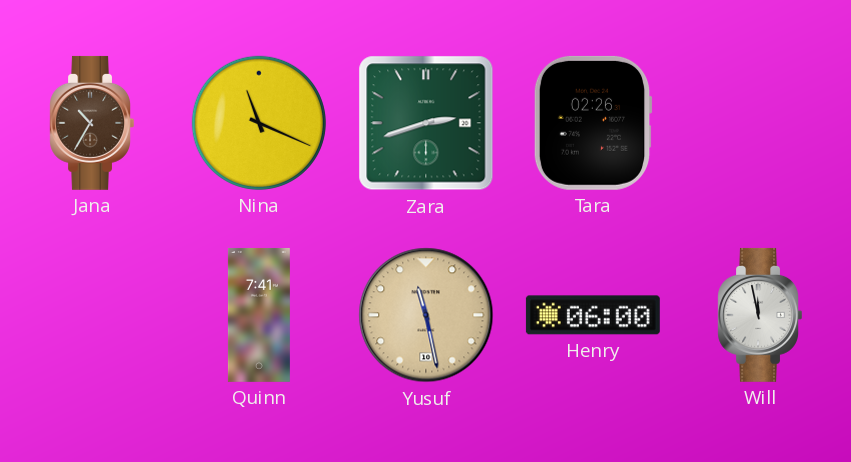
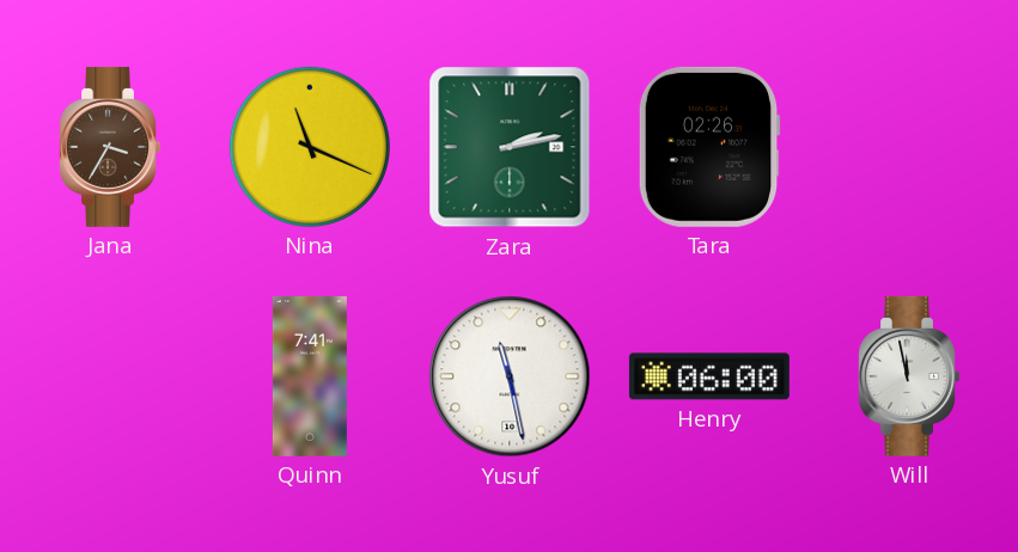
Jana: 10:35 -> 3:35 (109, 147)
Zara: 2:42 -> 2:13 (510, 147)
Yusuf dial: champagne -> white (510, 376)
